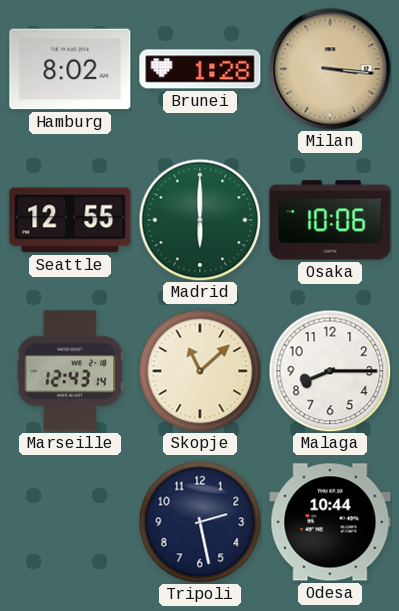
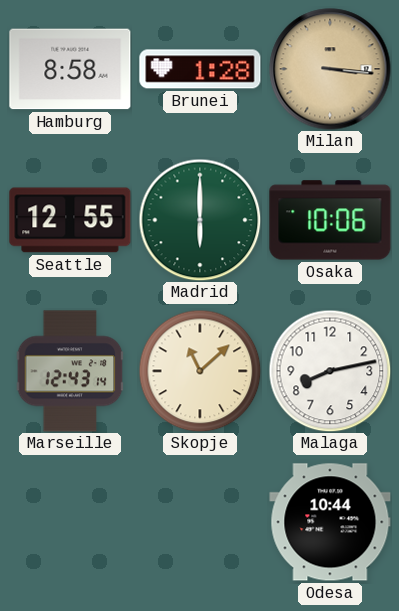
Hamburg: 8:02 -> 8:58 (70, 69)
Malaga: 8:15 -> 8:13 (330, 371)
Tripoli: 2:28 -> none (200, 522)
